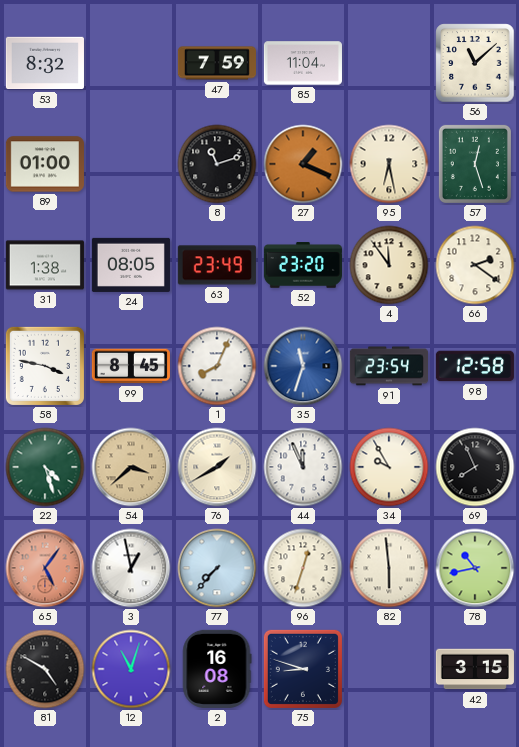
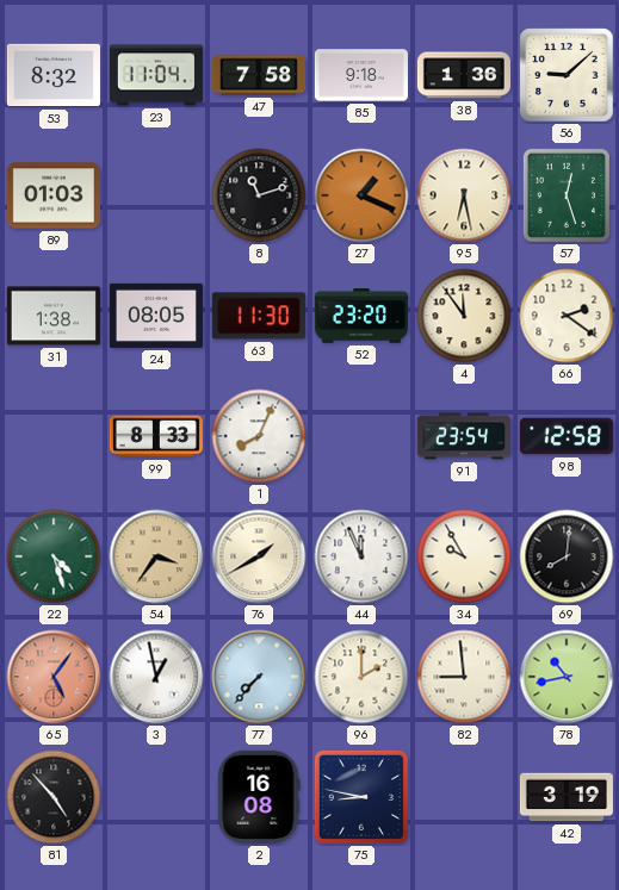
23: none -> 11:04 (156, 75)
47: 7:59 -> 7:58 (259, 75)
85: 11:04 -> 9:18 (361, 75)
38: none -> 1:36 (464, 75)
56: 11:08 -> 9:08 (567, 75)
89: 01:00 -> 01:03 (54, 195)
63: 23:49 -> 11:30 (259, 316)
58: 3:47 -> none (45, 366)
99: 8:45 -> 8:33 (156, 436)
35: 11:33 -> none (303, 366)
54: 3:38 -> 3:36 (156, 556)
69: 7:56 -> 8:01 (567, 556)
96: 12:33 -> 2:00 (361, 677)
82: 5:59 -> 8:59 (464, 677)
81: 4:50 -> 4:53 (54, 797)
12: 11:03 -> none (131, 669)
75: 8:48 -> 8:47 (361, 797)
42: 3:15 -> 3:19 (567, 797)
